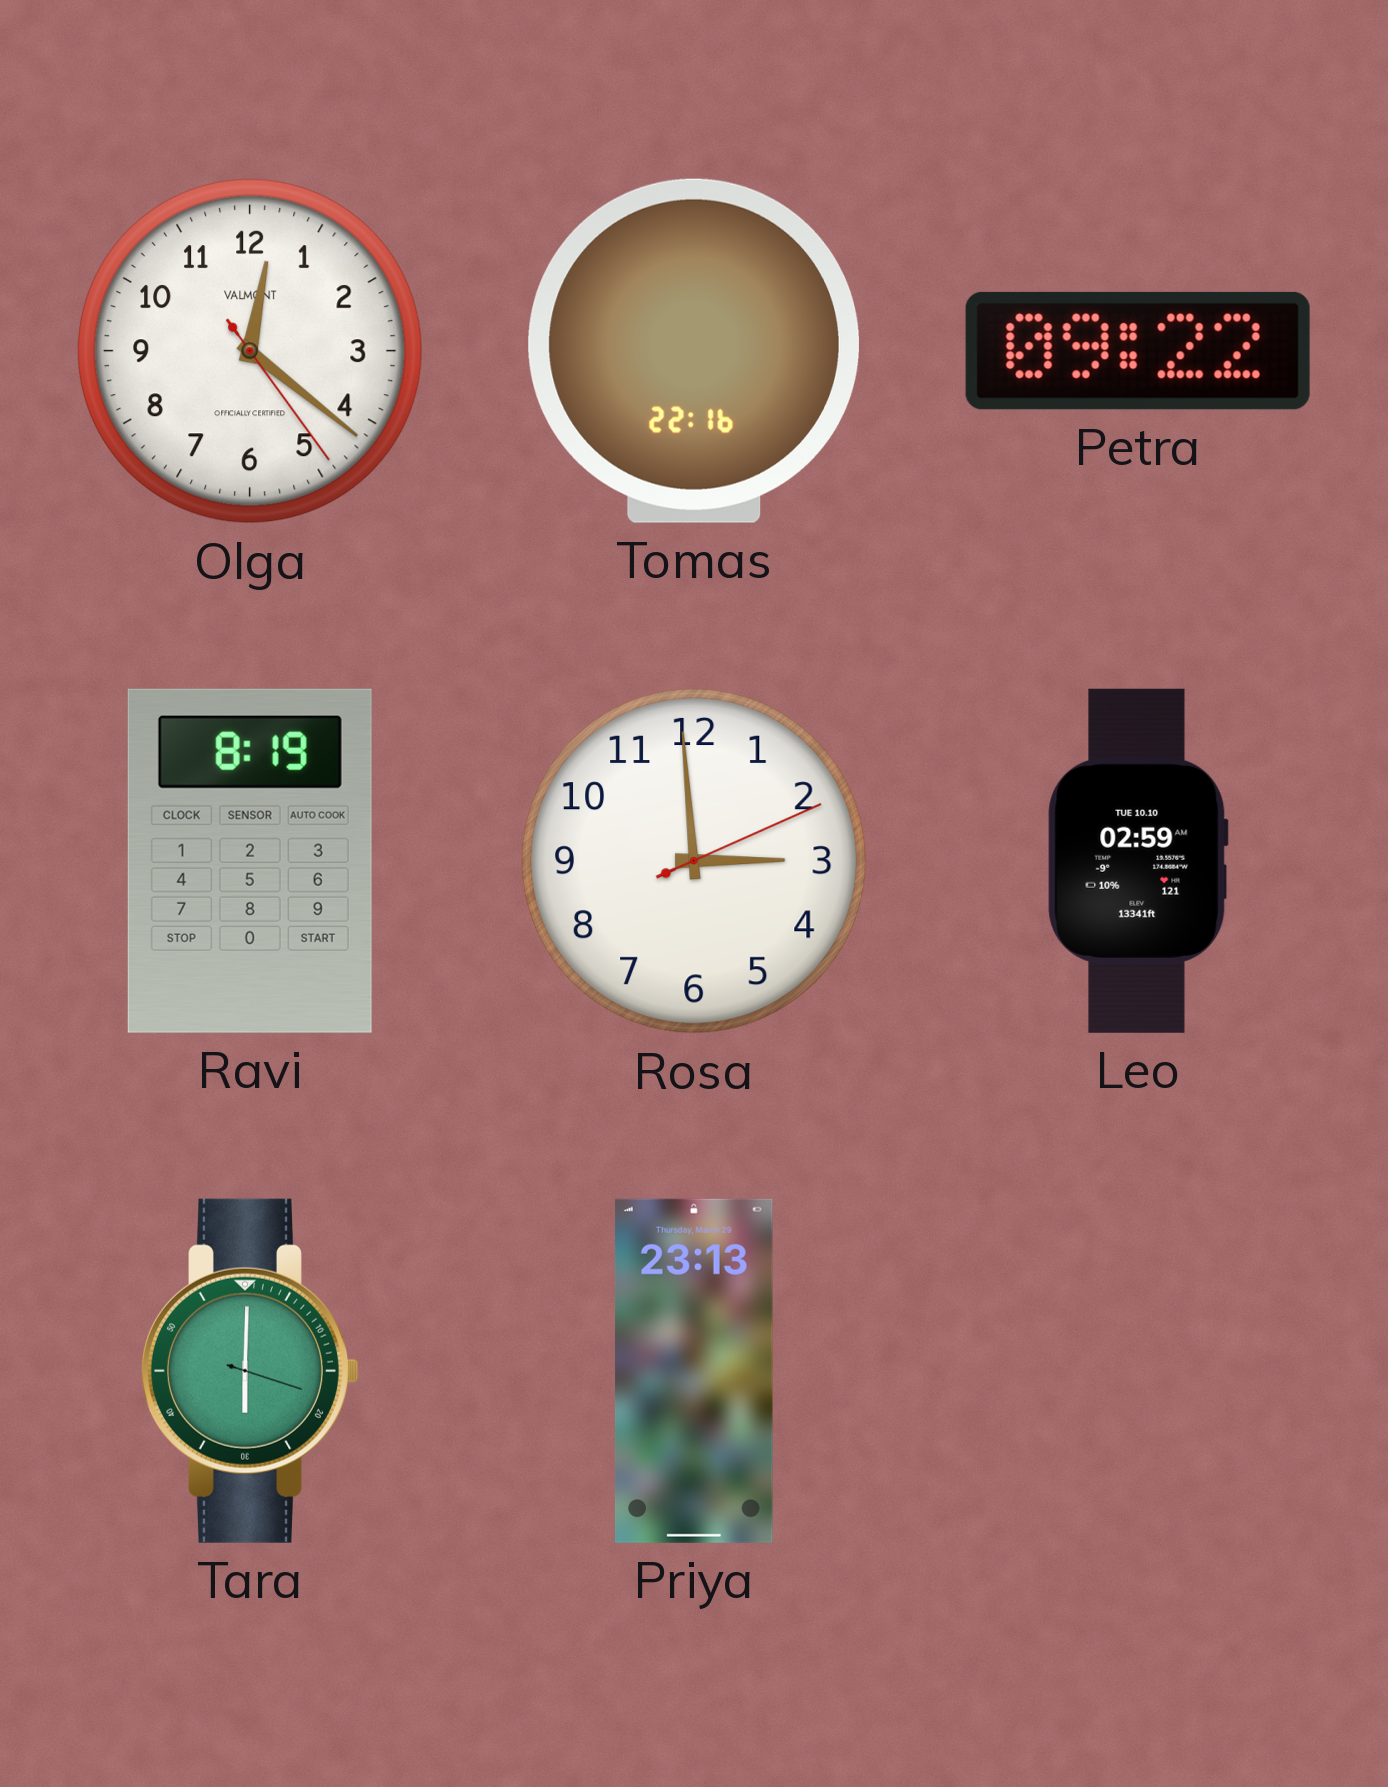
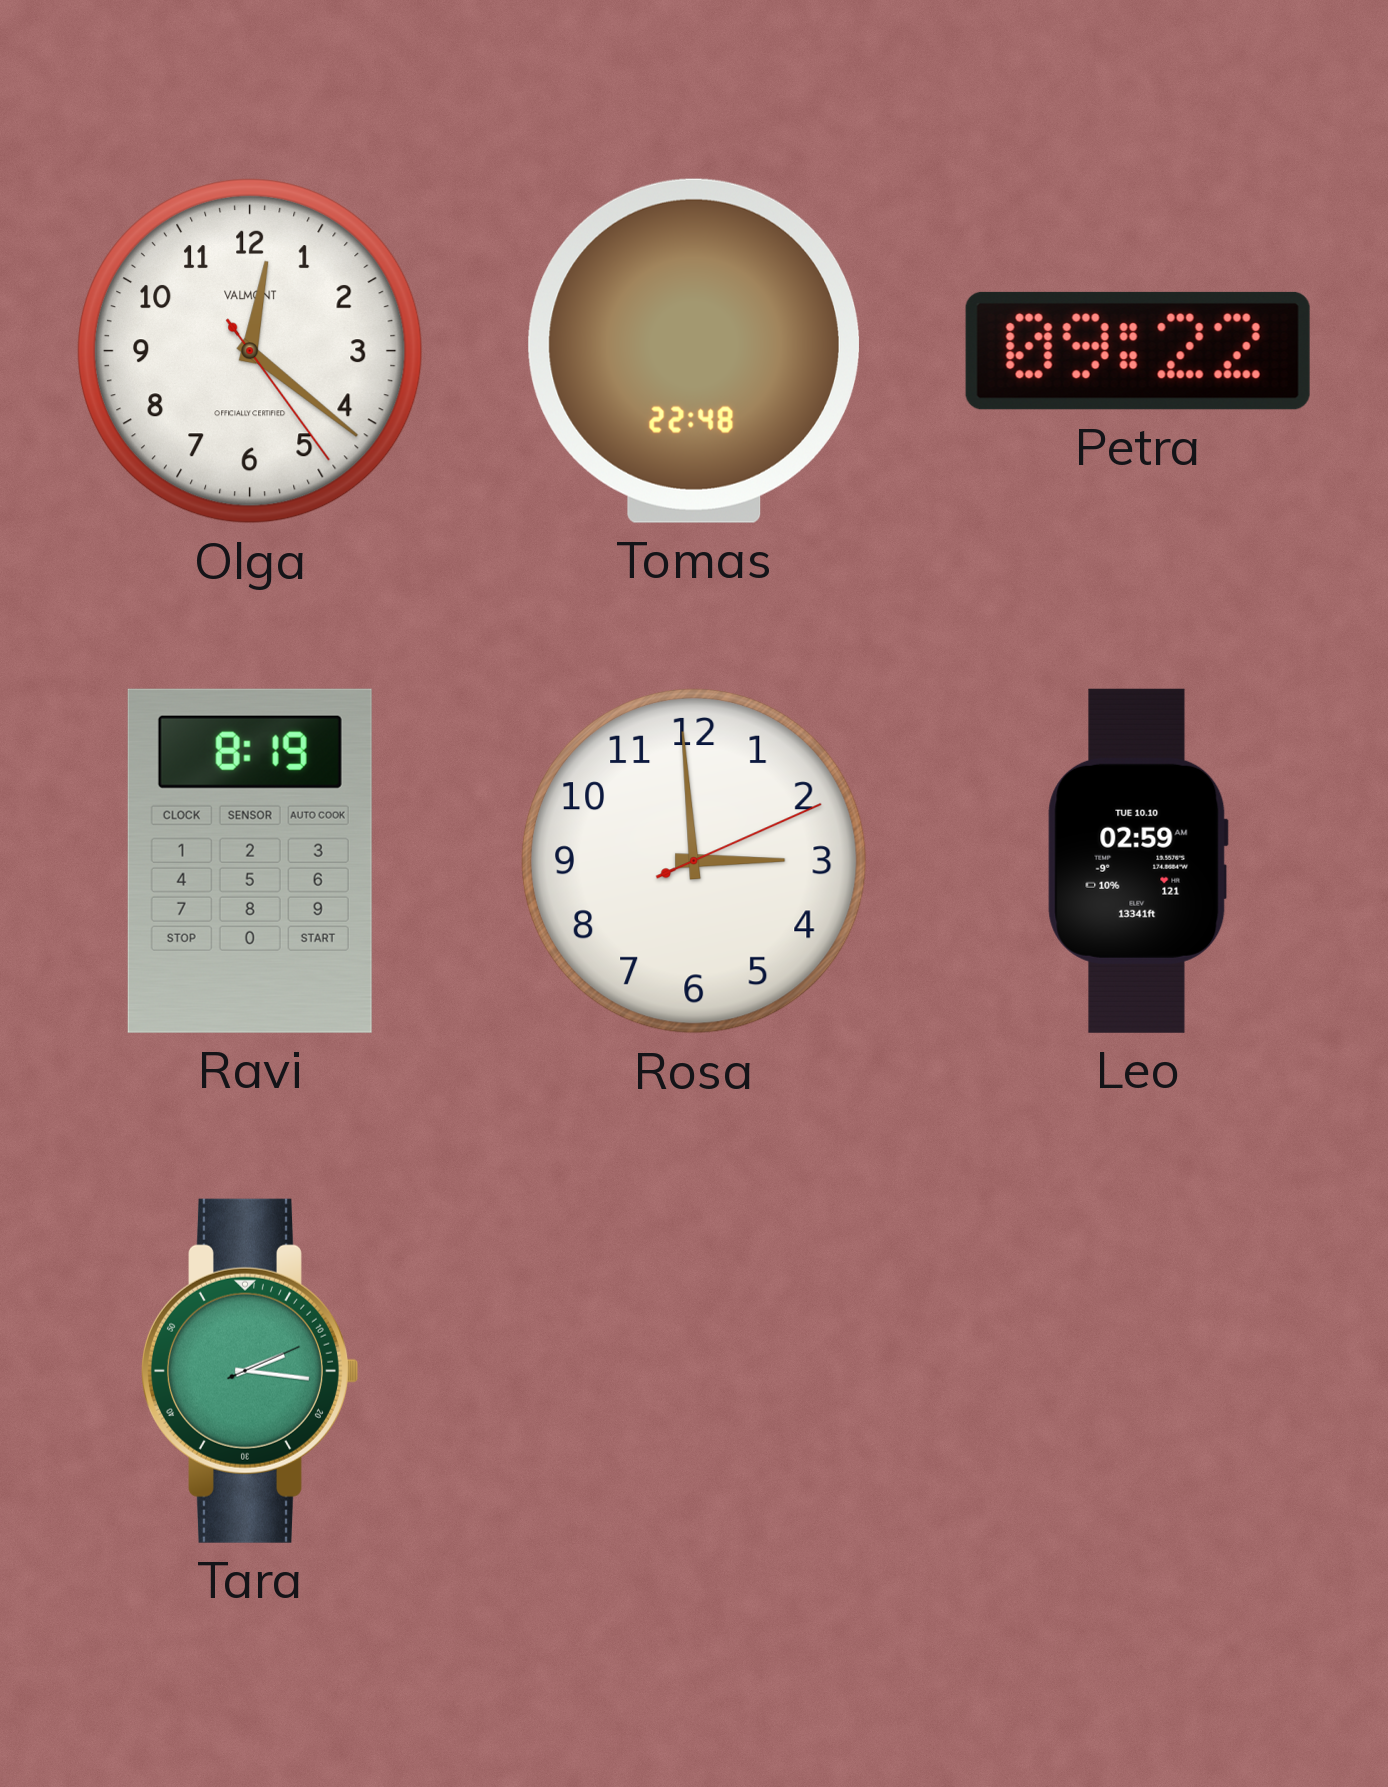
Tomas: 22:16 -> 22:48 (694, 351)
Tara: 6:00 -> 2:16 (249, 1371)
Priya: 23:13 -> none (694, 1371)
